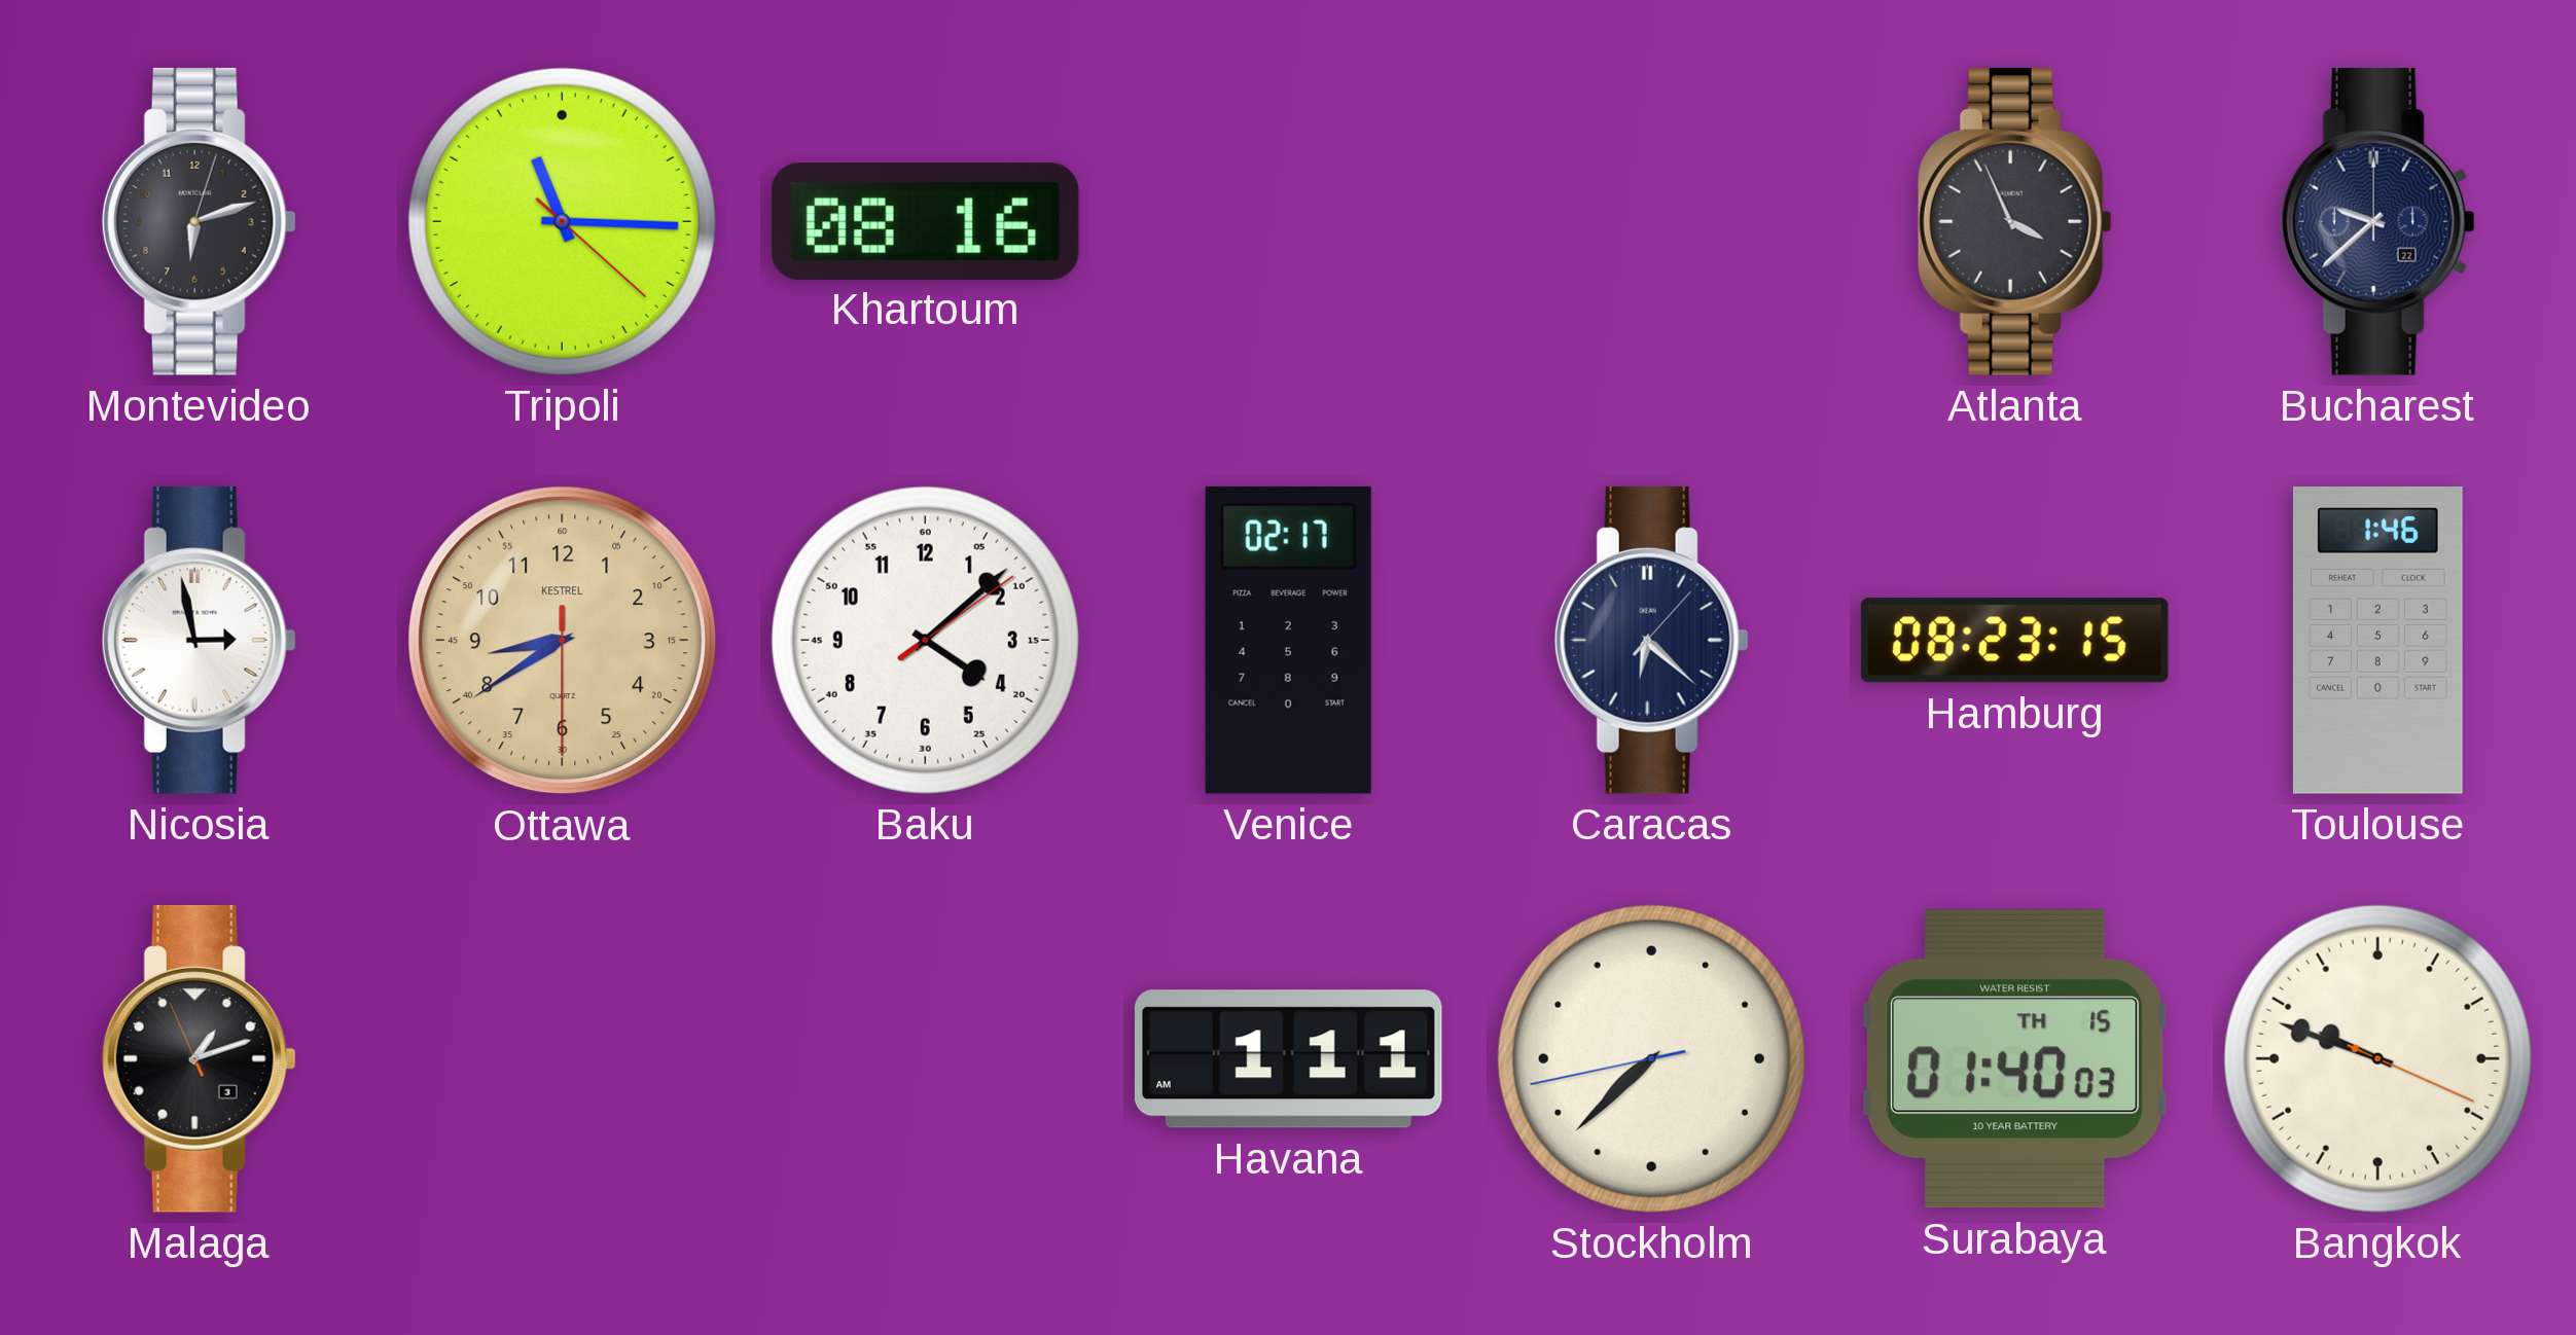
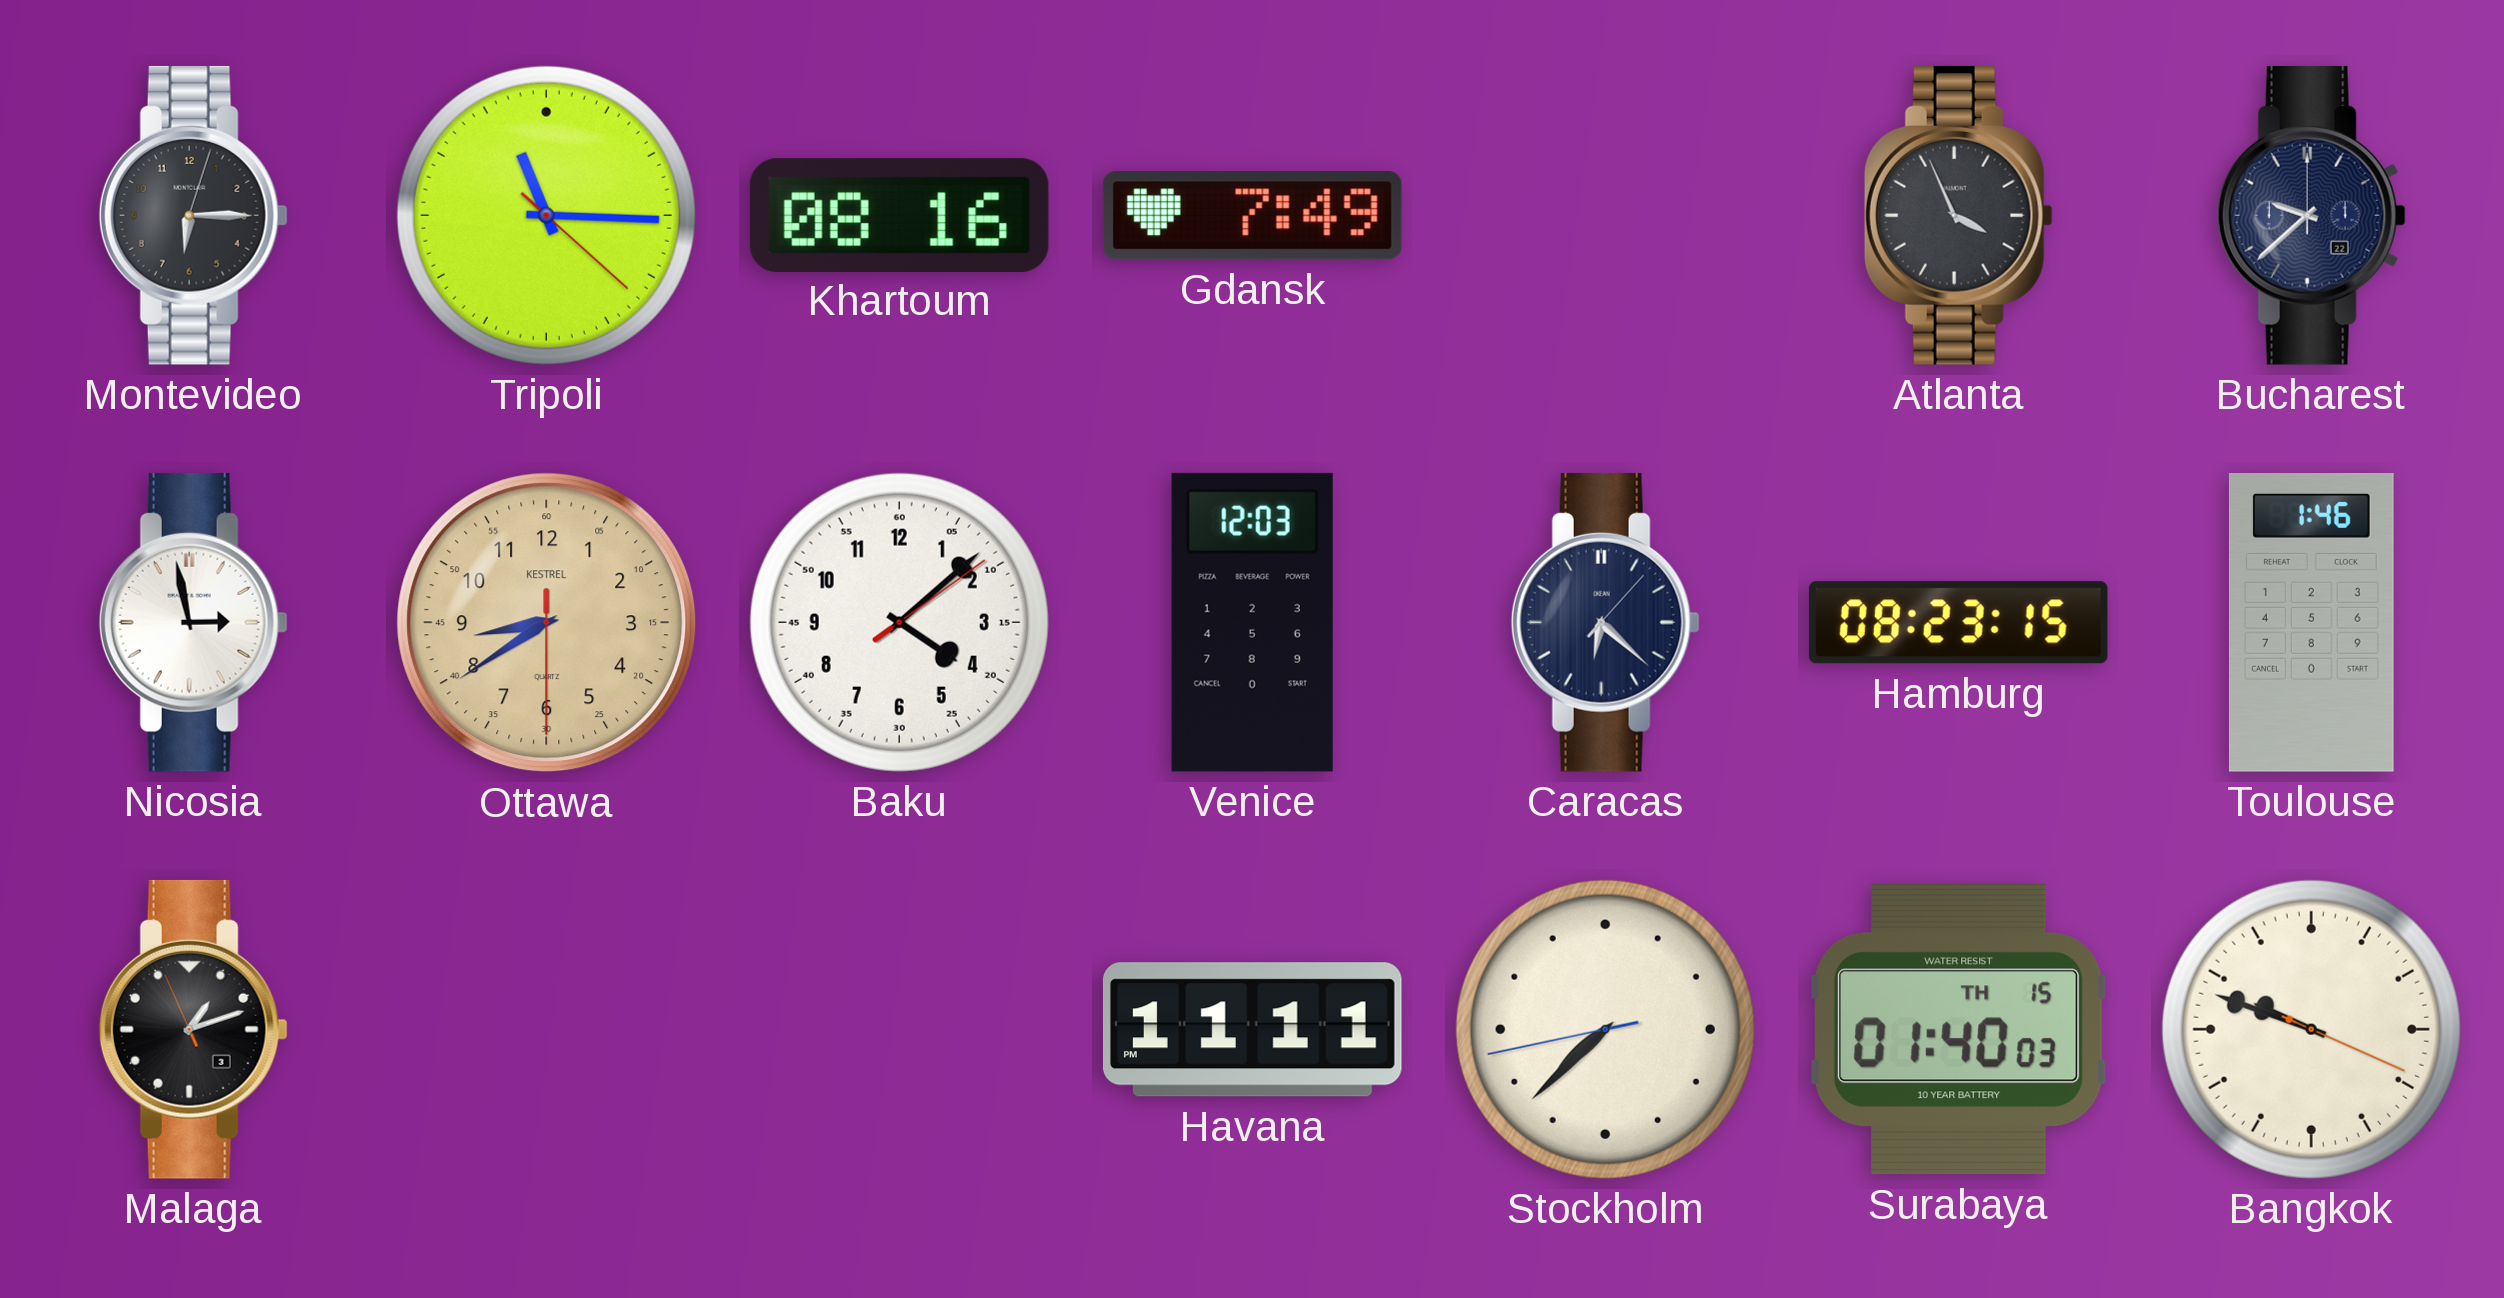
Montevideo: 6:12 -> 6:15 (193, 215)
Gdansk: none -> 7:49 (1252, 216)
Venice: 02:17 -> 12:03 (1252, 622)
Havana: 1:11 -> 11:11 (1252, 1030)
